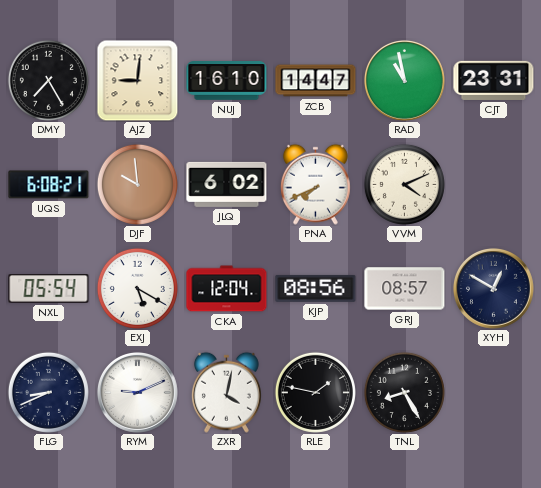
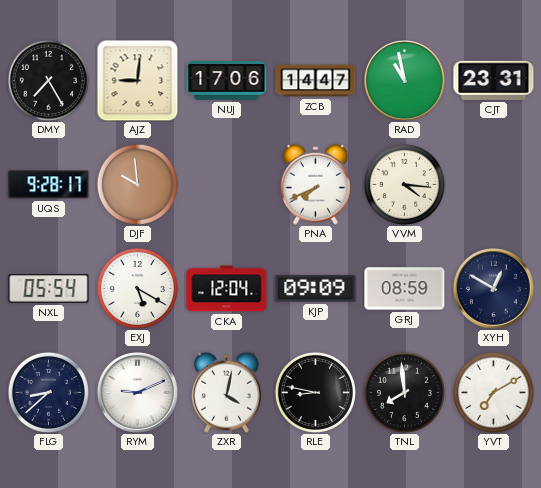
NUJ: 16:10 -> 17:06 (227, 81)
UQS: 6:08 -> 9:28 (49, 185)
JLQ: 6:02 -> none (227, 184)
VVM: 4:11 -> 4:16 (404, 184)
KJP: 08:56 -> 09:09 (316, 288)
GRJ: 08:57 -> 08:59 (405, 289)
FLG: 8:41 -> 8:38 (48, 392)
RLE: 1:47 -> 8:47 (315, 392)
TNL: 8:25 -> 7:59 (404, 392)
YVT: none -> 7:10 (493, 392)
